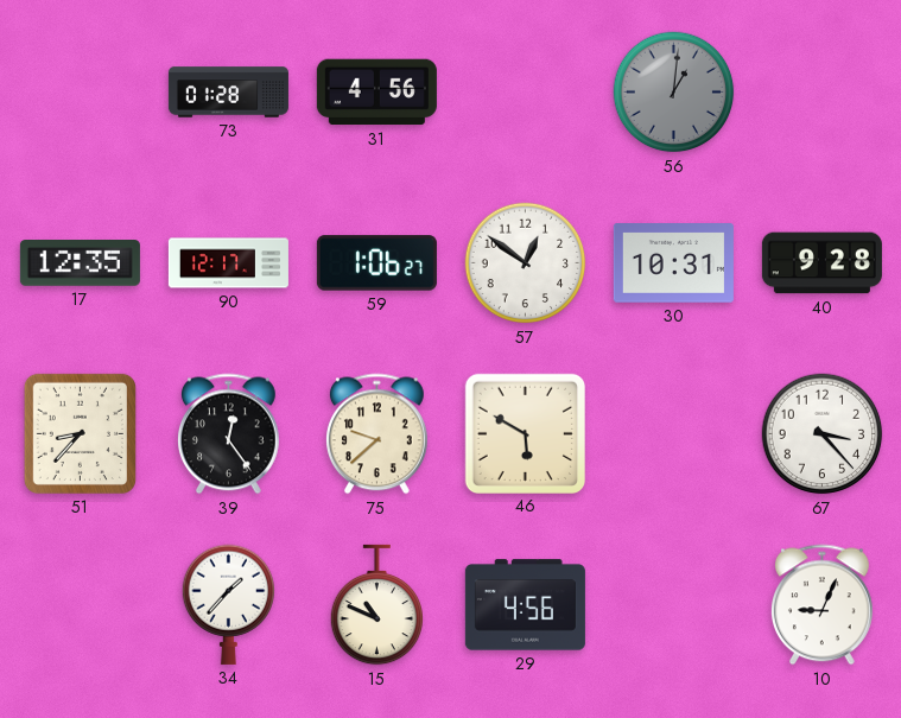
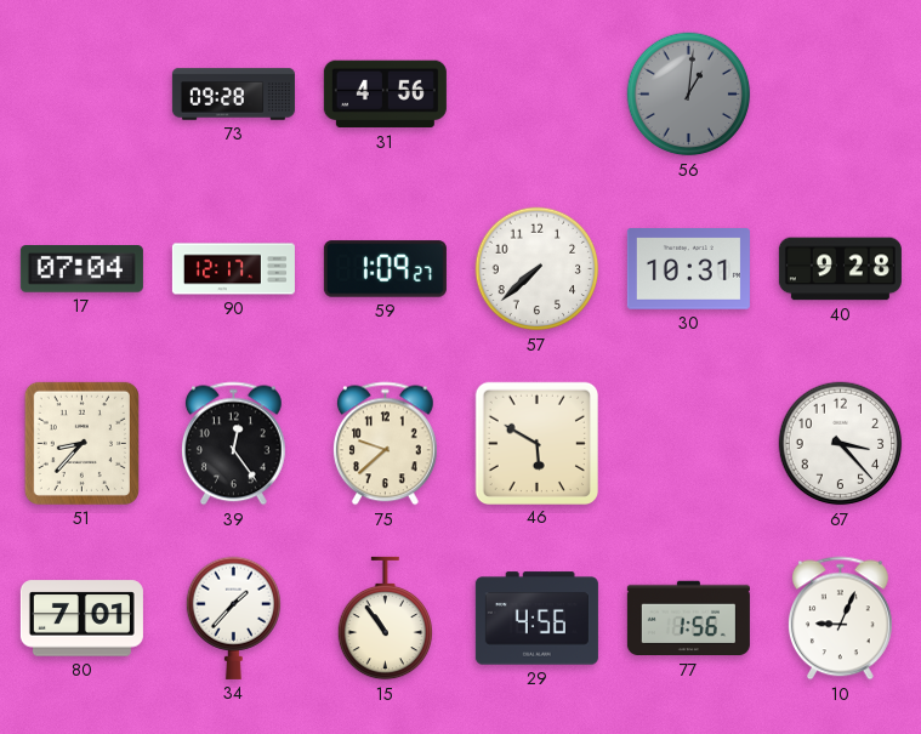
73: 01:28 -> 09:28 (233, 95)
17: 12:35 -> 07:04 (81, 269)
59: 1:06 -> 1:09 (385, 269)
57: 12:51 -> 7:38 (538, 269)
80: none -> 7:01 (81, 619)
15: 10:49 -> 10:54 (386, 619)
77: none -> 1:56 (688, 619)
